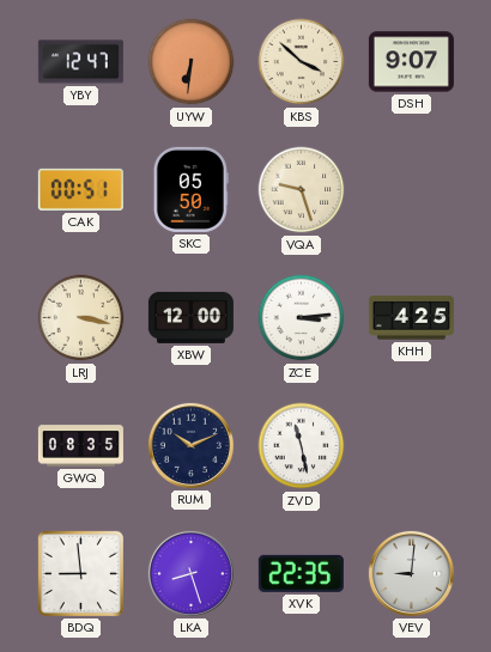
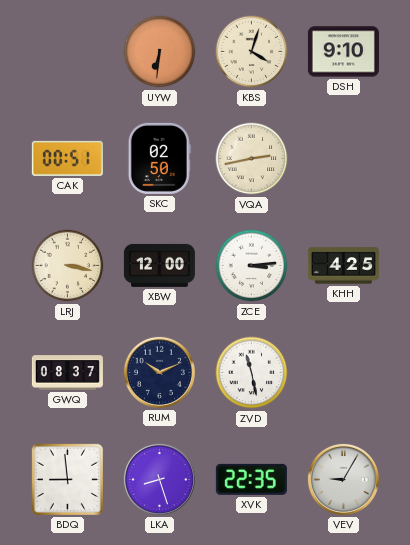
YBY: 12:47 -> none (80, 62)
KBS: 3:52 -> 4:03 (252, 52)
DSH: 9:07 -> 9:10 (343, 52)
SKC: 05:50 -> 02:50 (159, 158)
VQA: 9:27 -> 2:43 (252, 159)
GWQ: 08:35 -> 08:37 (67, 373)
VEV: 9:01 -> 9:05 (343, 479)
